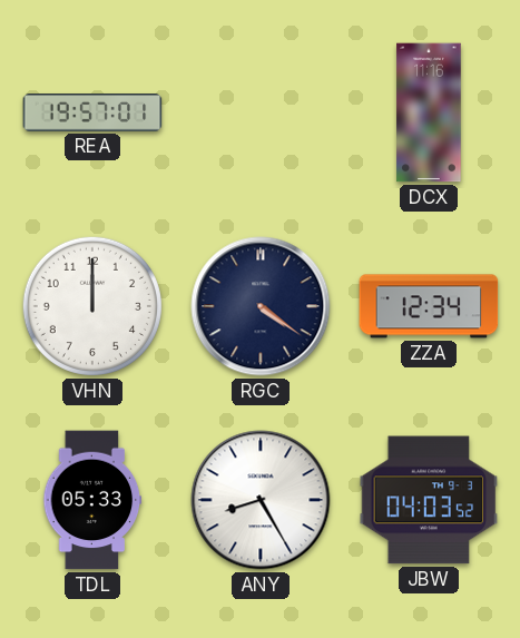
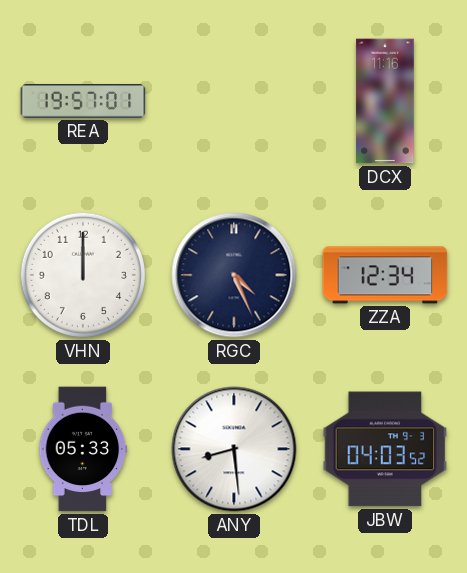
RGC: 4:21 -> 4:26 (234, 275)
ANY: 8:25 -> 8:29 (234, 449)
